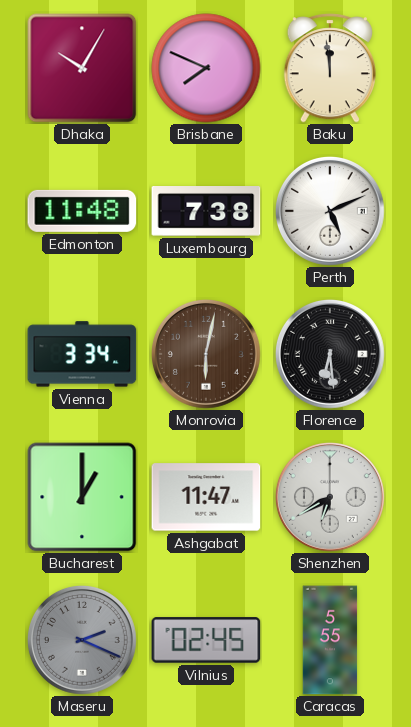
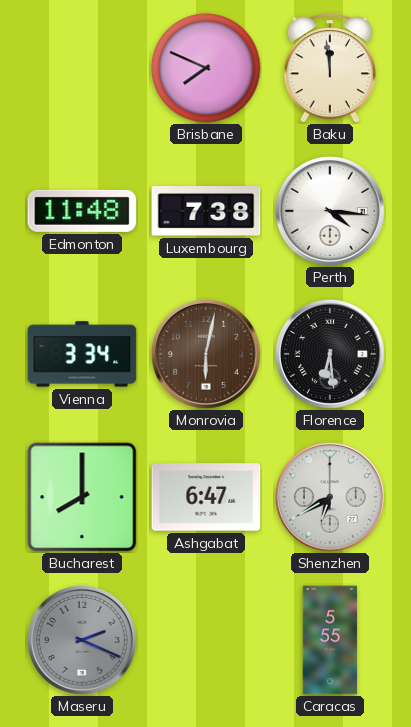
Dhaka: 10:05 -> none (82, 68)
Perth: 5:11 -> 4:16 (330, 211)
Bucharest: 1:00 -> 8:00 (82, 497)
Ashgabat: 11:47 -> 6:47 (206, 497)
Vilnius: 02:45 -> none (206, 640)
